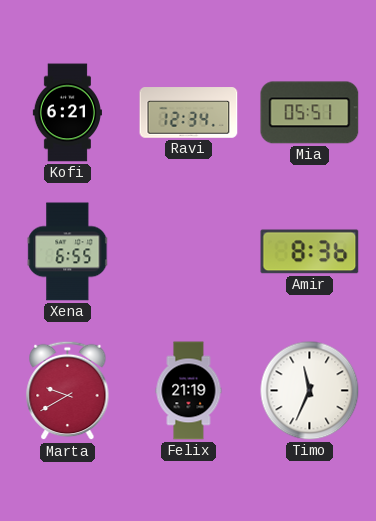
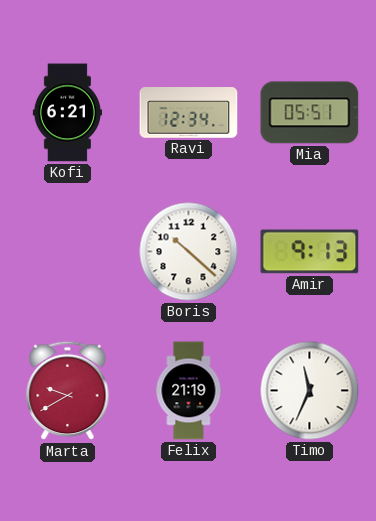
Xena: 6:55 -> none (68, 252)
Boris: none -> 10:22 (189, 252)
Amir: 8:36 -> 9:13 (310, 252)
